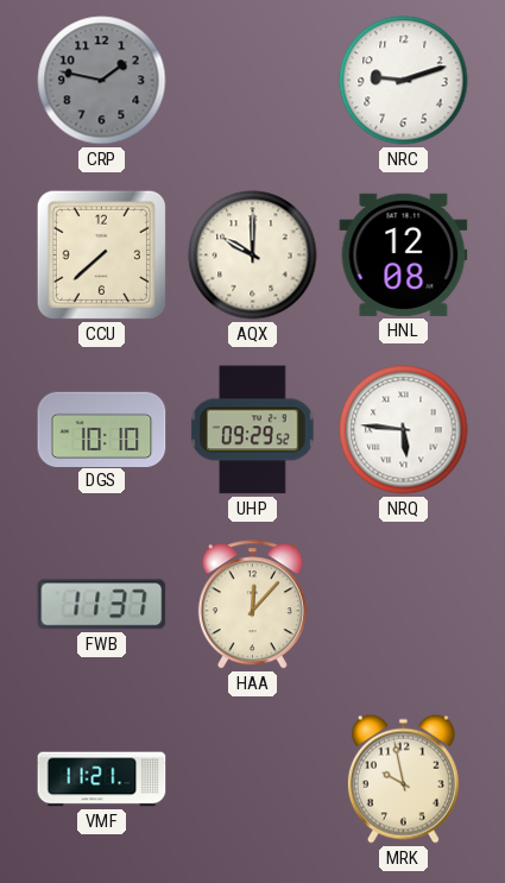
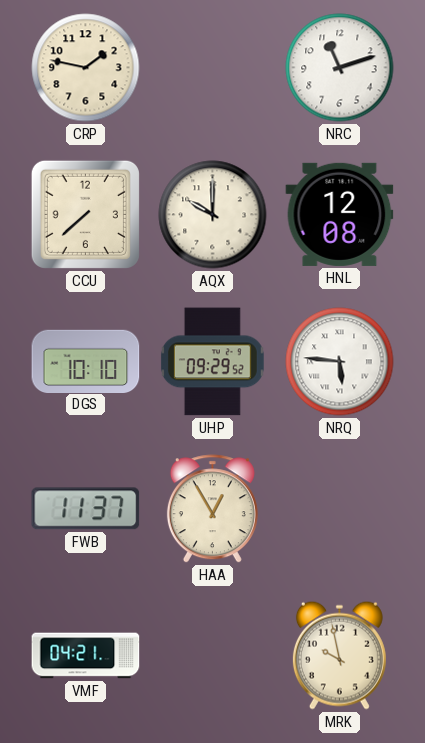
CRP dial: grey -> cream (86, 68)
NRC: 9:12 -> 11:12 (340, 68)
HAA: 12:07 -> 12:55 (212, 509)
VMF: 11:21 -> 04:21 (86, 656)
